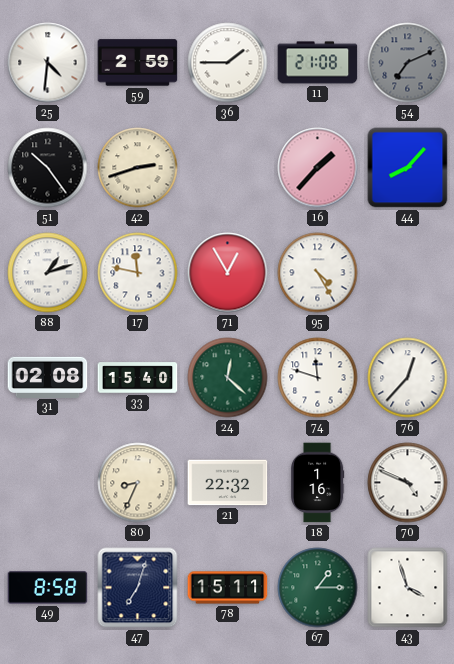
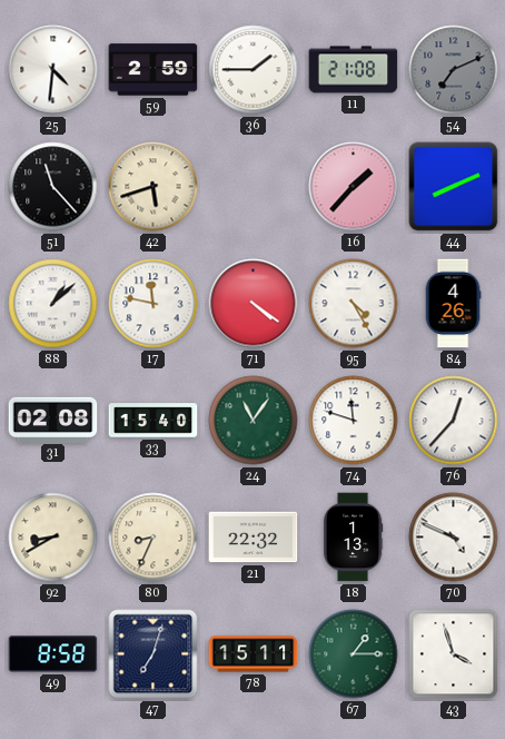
51: 10:24 -> 11:23 (53, 187)
42: 2:42 -> 5:42 (154, 187)
44: 8:07 -> 8:11 (454, 187)
88: 1:12 -> 1:08 (53, 304)
71: 12:55 -> 4:21 (254, 304)
84: none -> 4:26 (453, 304)
24: 12:22 -> 11:06 (254, 421)
92: none -> 8:40 (53, 538)
18: 1:16 -> 1:13 (353, 538)
